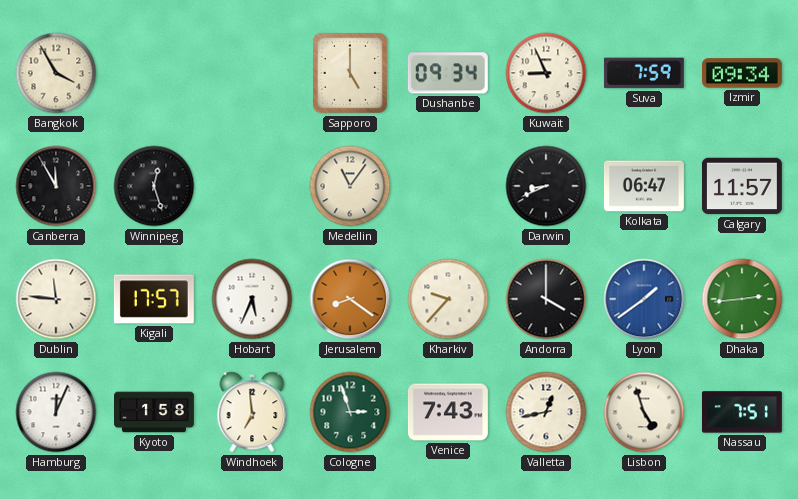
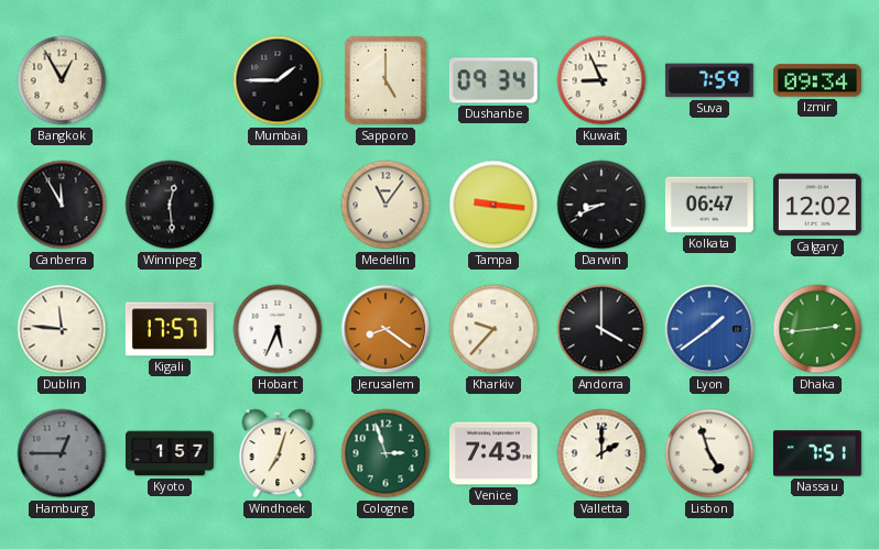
Bangkok: 3:55 -> 12:55 (62, 80)
Mumbai: none -> 1:45 (278, 80)
Winnipeg: 12:27 -> 12:29 (170, 205)
Tampa: none -> 9:16 (493, 205)
Calgary: 11:57 -> 12:02 (817, 205)
Hamburg: 12:04 -> 12:45 (62, 453)
Hamburg dial: white -> grey (62, 453)
Kyoto: 1:58 -> 1:57 (171, 453)
Windhoek: 6:59 -> 7:03 (278, 453)
Valletta: 12:43 -> 2:00 (601, 453)
